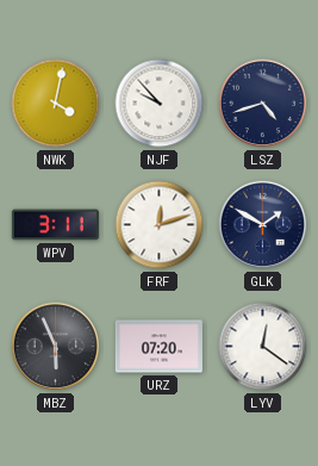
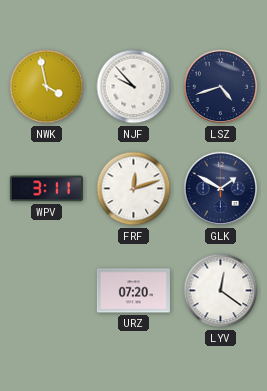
NWK: 4:02 -> 3:58 (47, 87)
MBZ: 5:56 -> none (56, 347)
